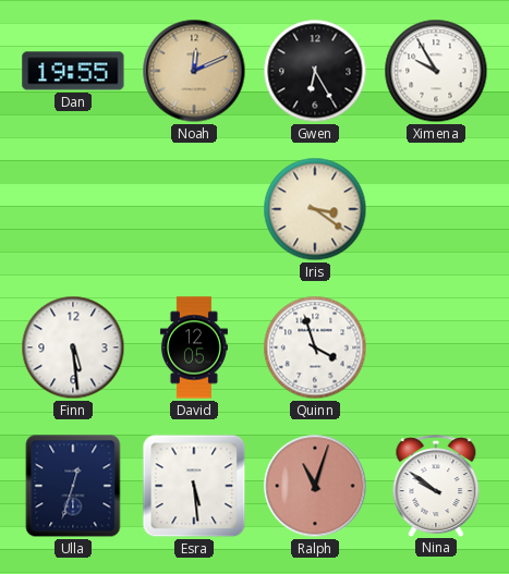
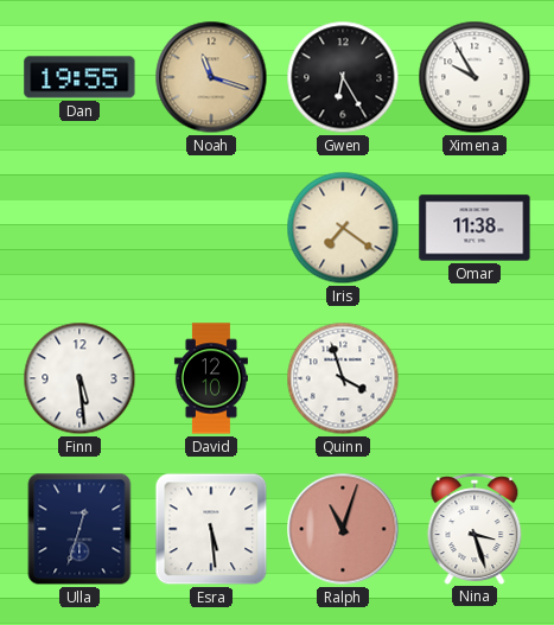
Noah: 12:11 -> 11:18 (211, 77)
Iris: 3:21 -> 7:21 (343, 228)
Omar: none -> 11:38 (475, 228)
David: 12:05 -> 12:10 (211, 378)
Nina: 9:51 -> 3:27 (475, 529)
